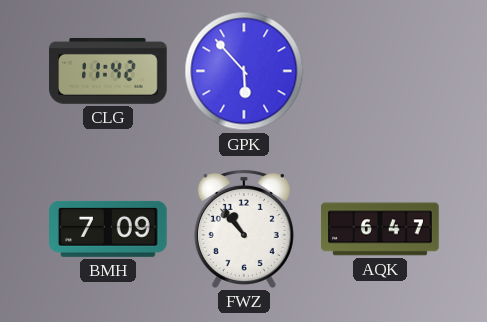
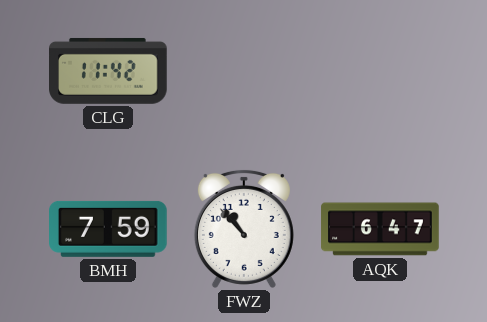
GPK: 5:53 -> none (244, 71)
BMH: 7:09 -> 7:59 (109, 229)
